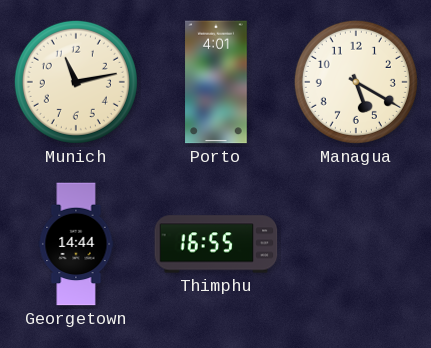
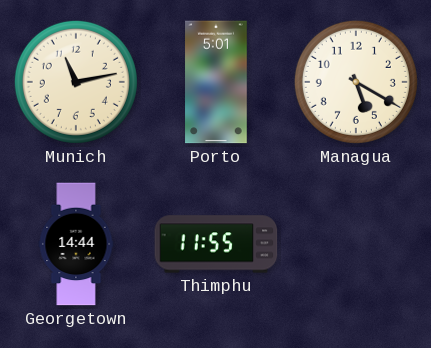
Porto: 4:01 -> 5:01 (216, 82)
Thimphu: 16:55 -> 11:55 (216, 244)
